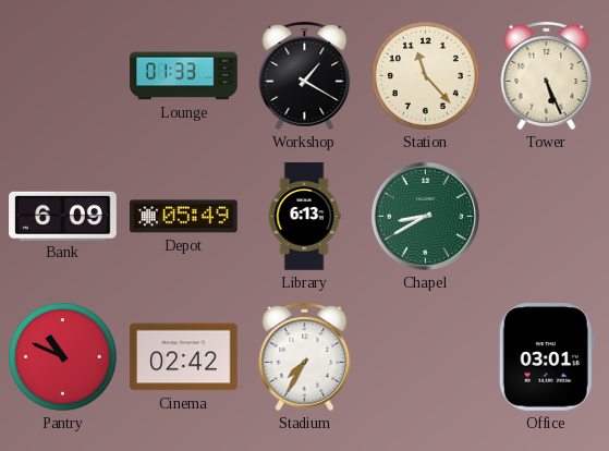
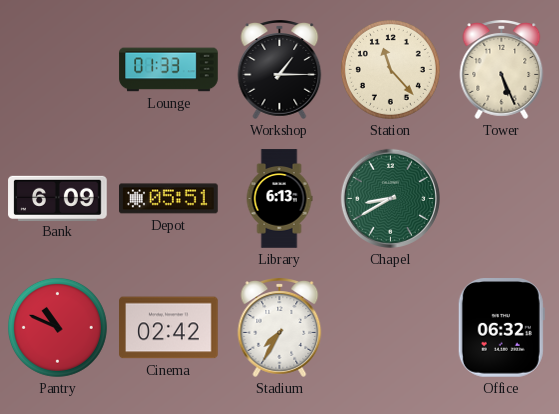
Workshop: 1:20 -> 1:15 (280, 69)
Depot: 05:49 -> 05:51 (169, 199)
Office: 03:01 -> 06:32 (501, 328)
